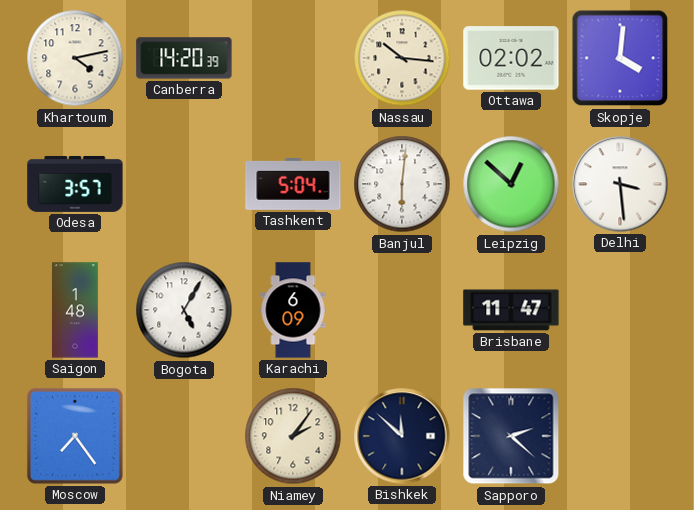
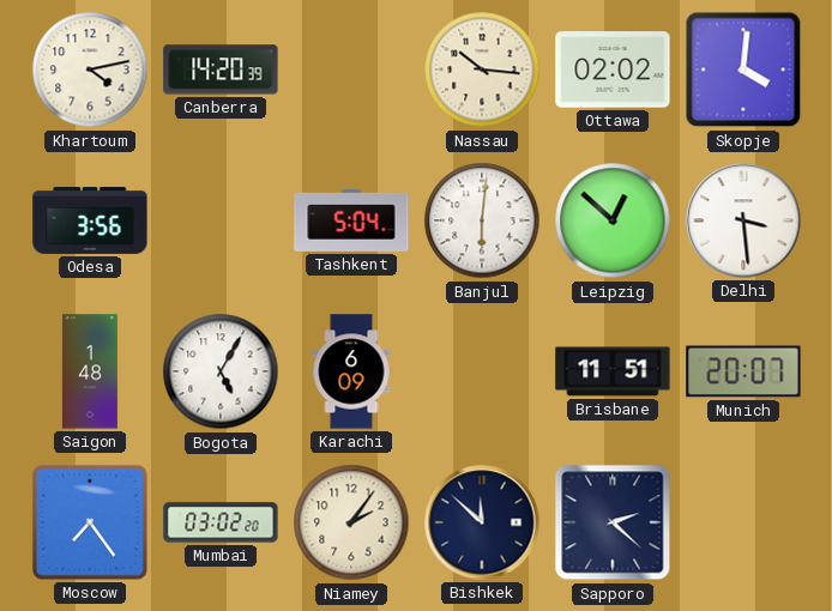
Odesa: 3:57 -> 3:56 (90, 220)
Brisbane: 11:47 -> 11:51 (613, 371)
Munich: none -> 20:07 (743, 371)
Mumbai: none -> 03:02 (221, 522)
